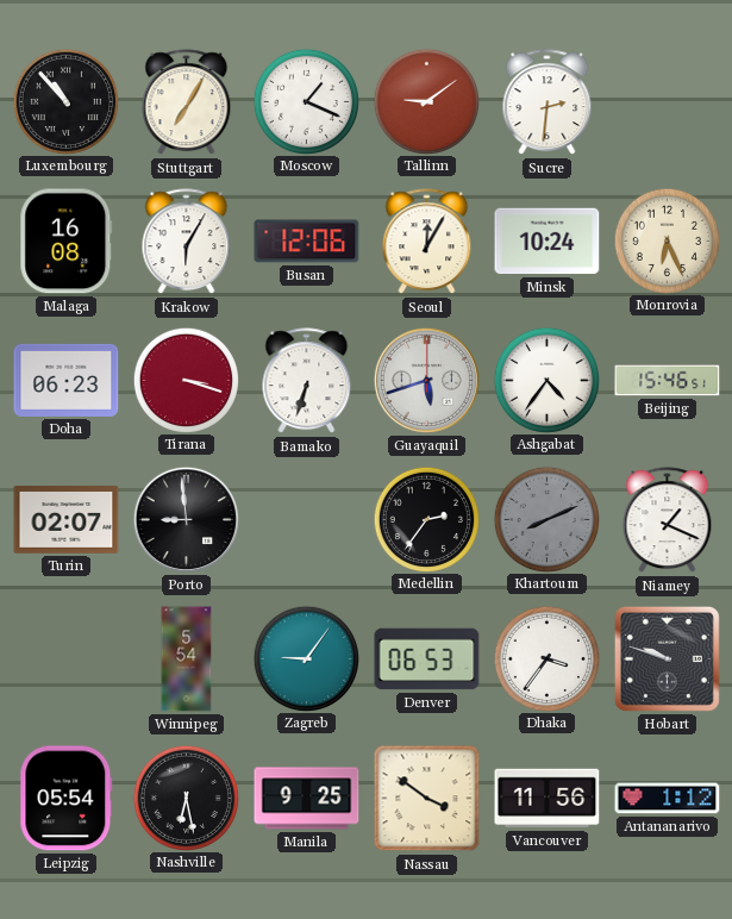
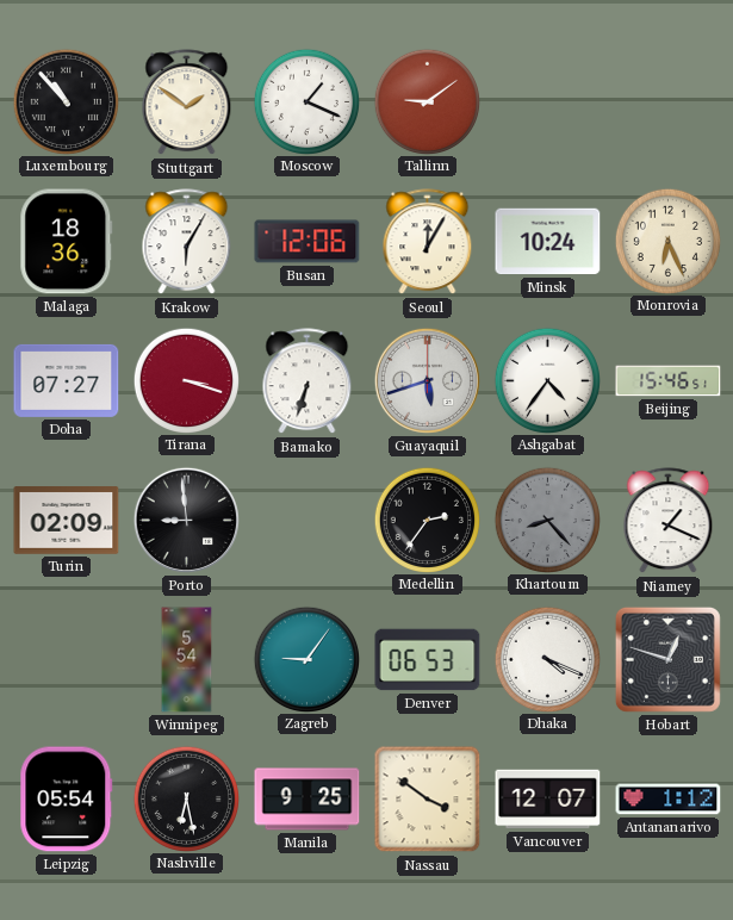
Stuttgart: 7:05 -> 1:51 (187, 102)
Sucre: 2:31 -> none (548, 102)
Malaga: 16:08 -> 18:36 (67, 242)
Doha: 06:23 -> 07:27 (67, 380)
Turin: 02:07 -> 02:09 (67, 521)
Khartoum: 8:11 -> 8:23 (547, 520)
Dhaka: 3:36 -> 4:19 (547, 659)
Hobart: 9:48 -> 12:48 (667, 659)
Vancouver: 11:56 -> 12:07 (548, 800)
